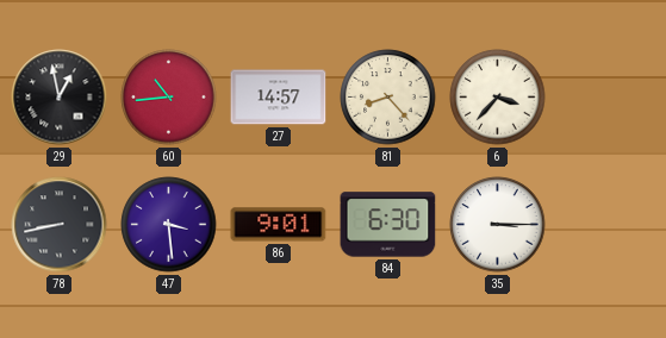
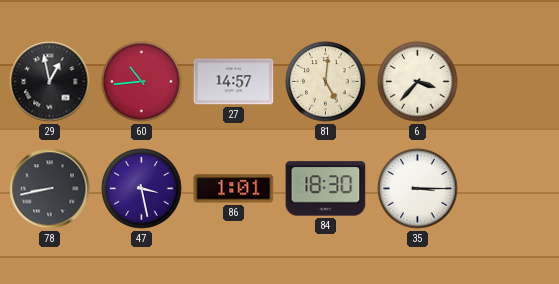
81: 8:23 -> 5:01 (326, 82)
47: 3:29 -> 3:28 (142, 189)
86: 9:01 -> 1:01 (234, 189)
84: 6:30 -> 18:30 (326, 189)
